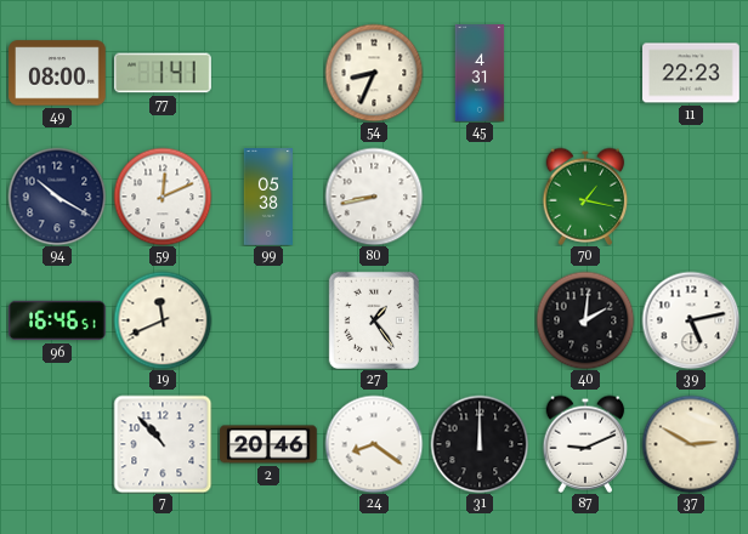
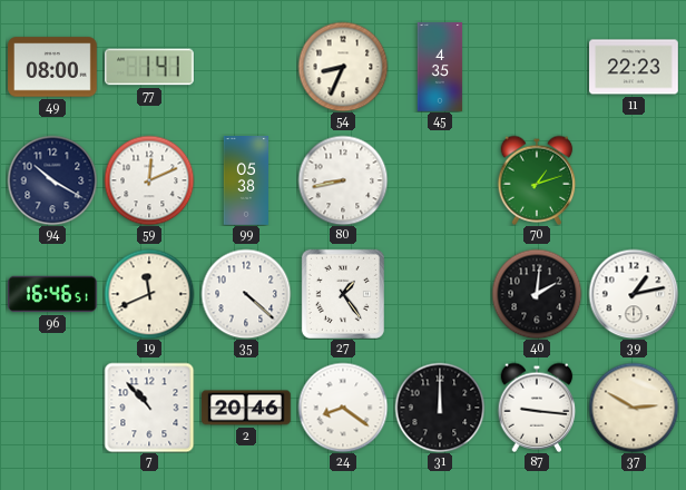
45: 4:31 -> 4:35 (440, 67)
70: 1:17 -> 1:12 (537, 180)
35: none -> 4:22 (246, 294)
39: 5:13 -> 1:13 (634, 294)
87: 9:11 -> 9:16 (537, 408)
